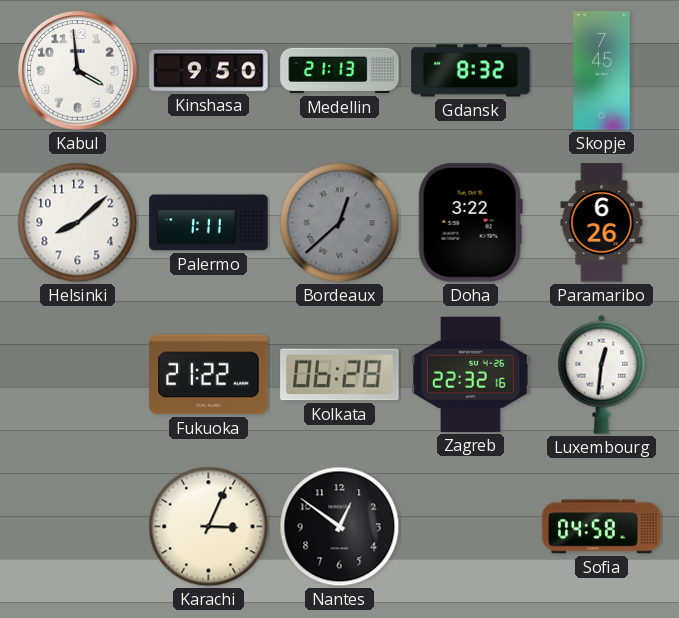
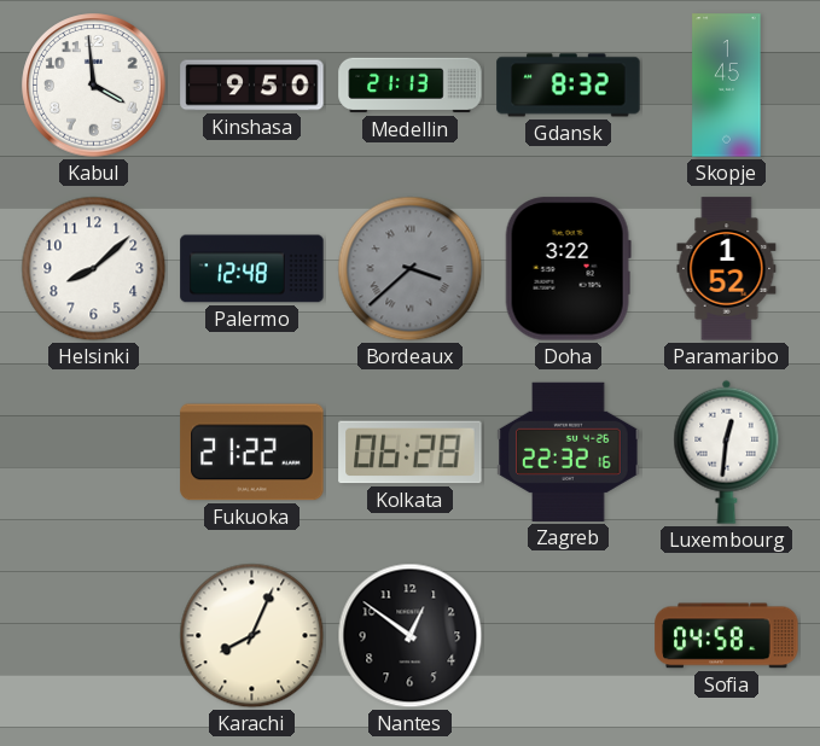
Skopje: 7:45 -> 1:45 (727, 86)
Palermo: 1:11 -> 12:48 (252, 269)
Bordeaux: 12:38 -> 3:38 (411, 269)
Paramaribo: 6:26 -> 1:52 (727, 269)
Karachi: 3:04 -> 8:04 (252, 636)
